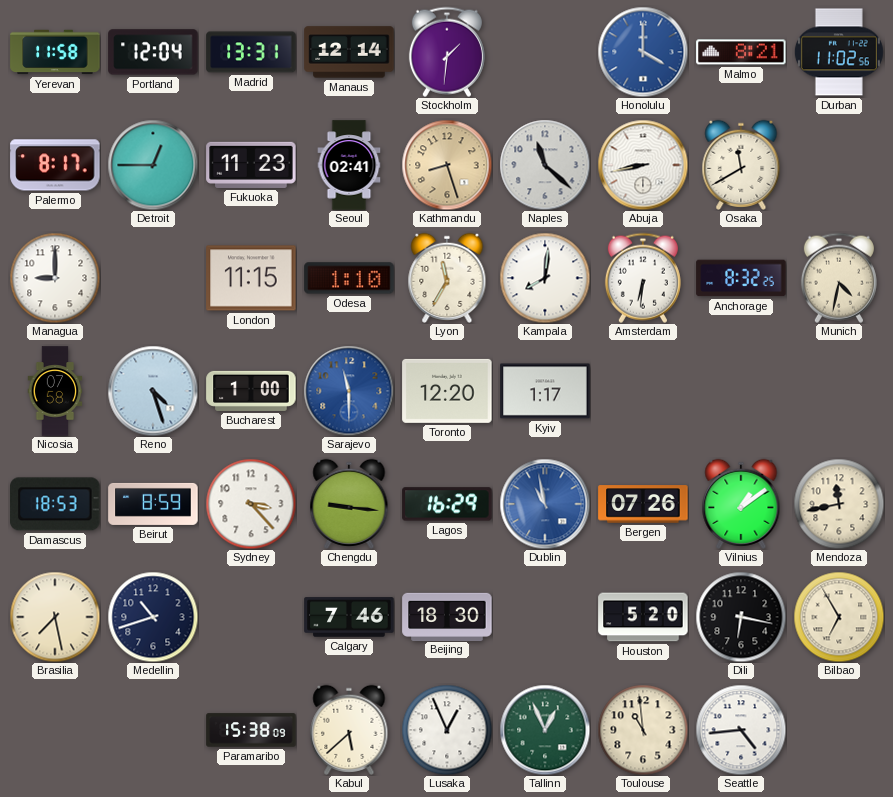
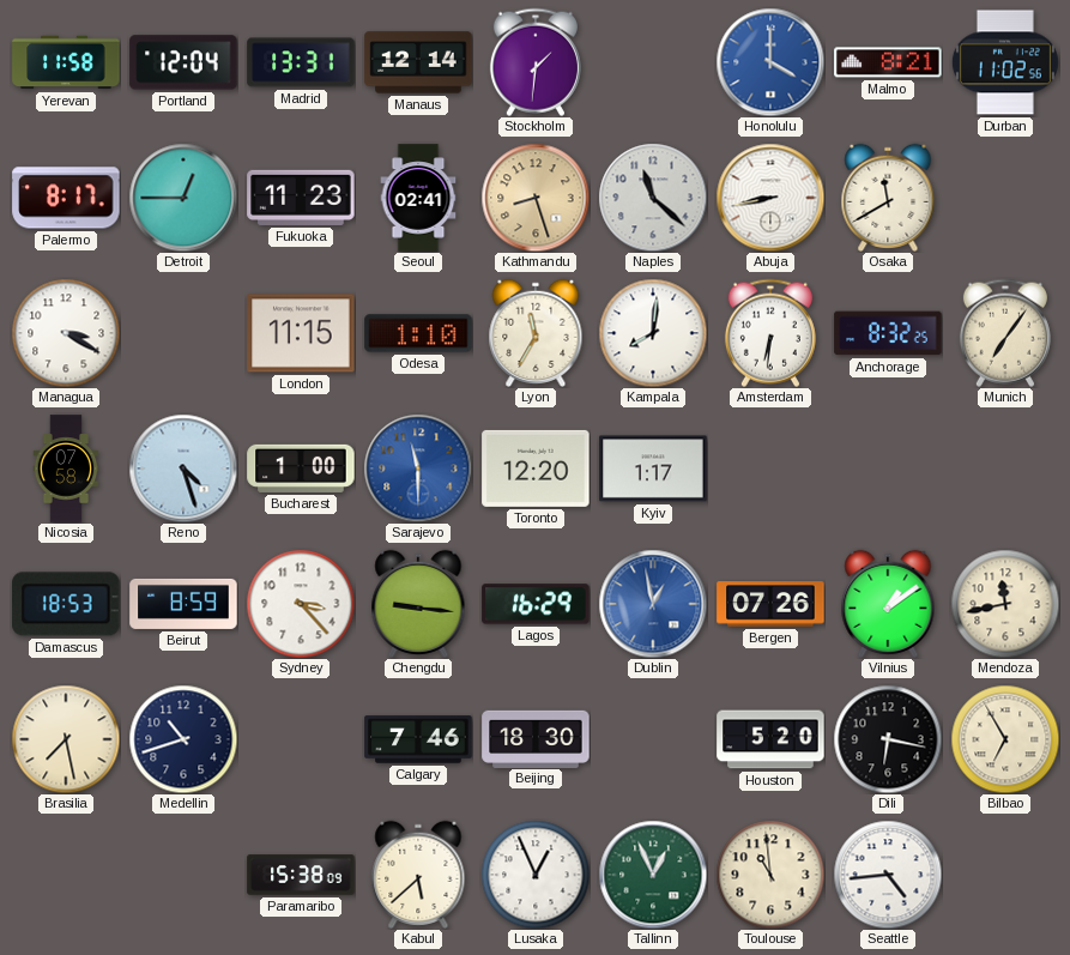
Managua: 9:00 -> 3:20 (66, 333)
Munich: 4:32 -> 7:06 (1005, 333)
Dublin: 10:58 -> 12:58 (653, 604)
